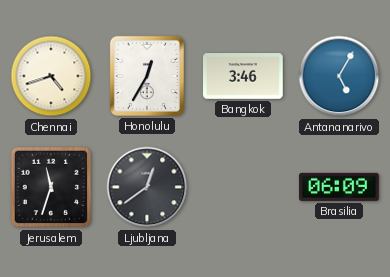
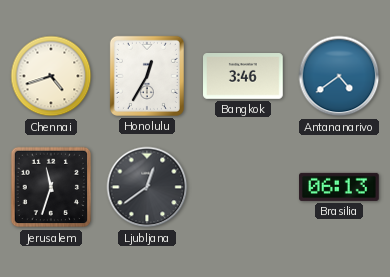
Antananarivo: 5:05 -> 4:39 (339, 76)
Brasilia: 06:09 -> 06:13 (340, 187)
